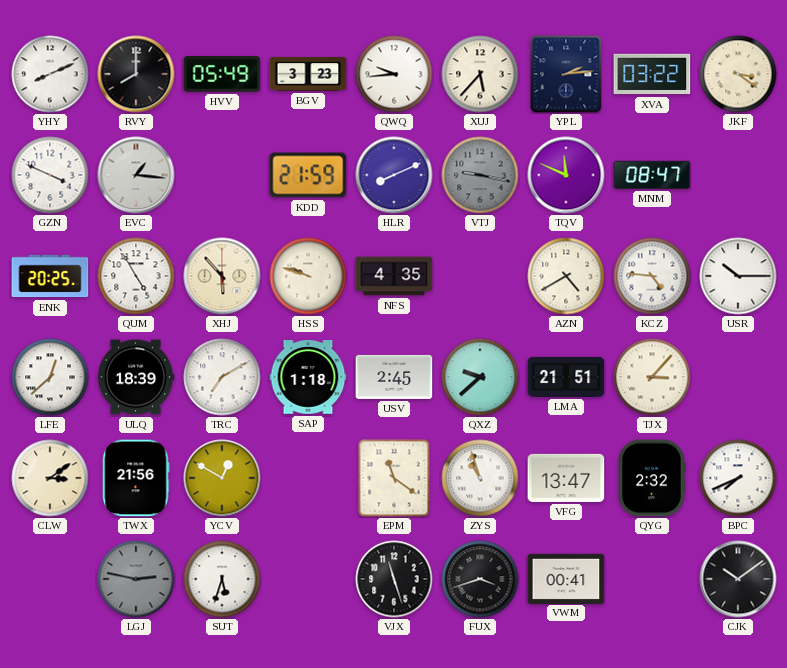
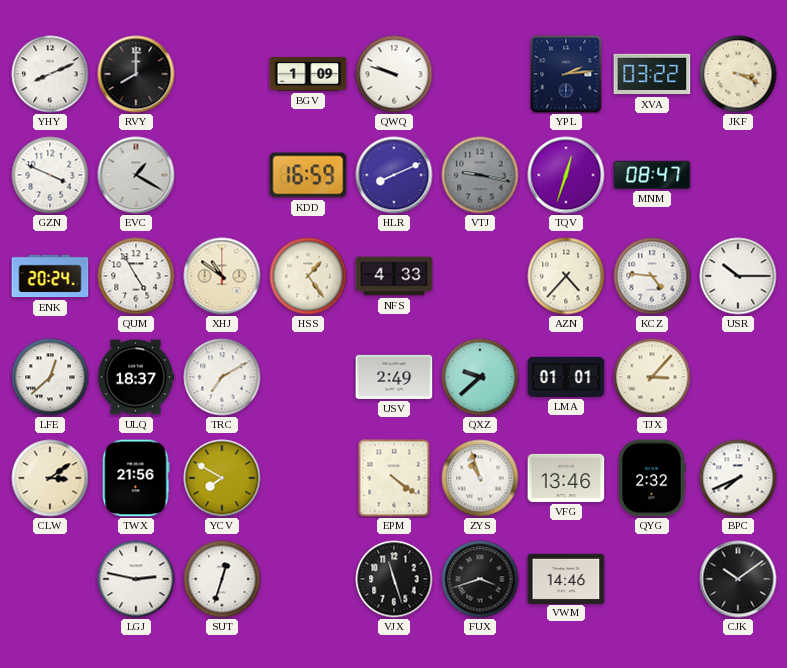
HVV: 05:49 -> none (222, 74)
BGV: 3:23 -> 1:09 (308, 74)
QWQ: 9:44 -> 9:48 (394, 74)
XUJ: 5:37 -> none (480, 74)
JKF: 3:21 -> 3:19 (738, 74)
EVC: 1:16 -> 1:20 (136, 175)
KDD: 21:59 -> 16:59 (308, 175)
TQV: 11:49 -> 12:33 (566, 175)
ENK: 20:25 -> 20:24 (50, 276)
XHJ: 5:53 -> 10:51 (222, 276)
HSS: 9:48 -> 1:24 (308, 276)
NFS: 4:35 -> 4:33 (394, 276)
AZN: 4:40 -> 4:37 (566, 276)
ULQ: 18:39 -> 18:37 (136, 377)
SAP: 1:18 -> none (308, 377)
USV: 2:45 -> 2:49 (394, 377)
LMA: 21:51 -> 01:01 (566, 377)
YCV: 12:50 -> 7:50 (222, 478)
EPM: 11:21 -> 4:21 (394, 478)
VFG: 13:47 -> 13:46 (566, 478)
LGJ dial: grey -> white (136, 579)
SUT: 5:33 -> 12:33 (222, 579)
VWM: 00:41 -> 14:46 (566, 578)
